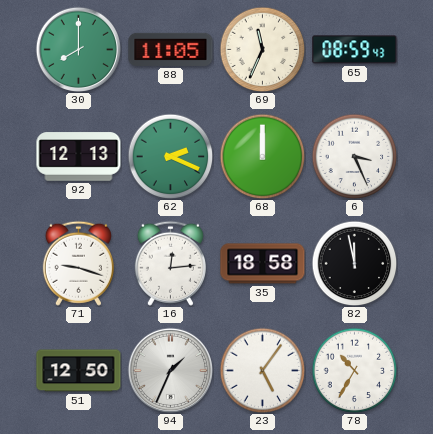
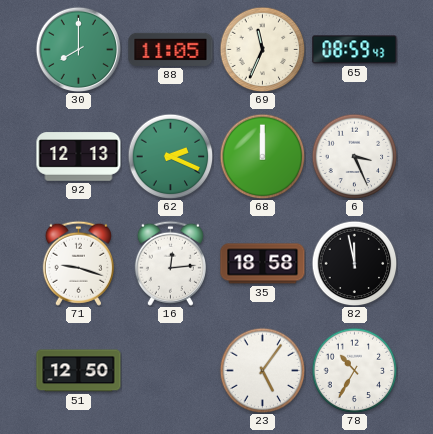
94: 1:34 -> none (170, 370)
